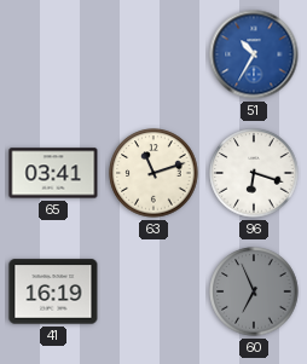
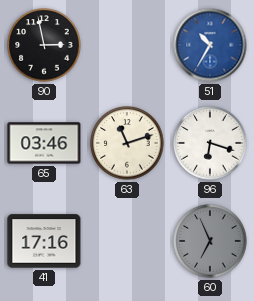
90: none -> 2:58 (44, 45)
65: 03:41 -> 03:46 (44, 143)
41: 16:19 -> 17:16 (44, 241)
